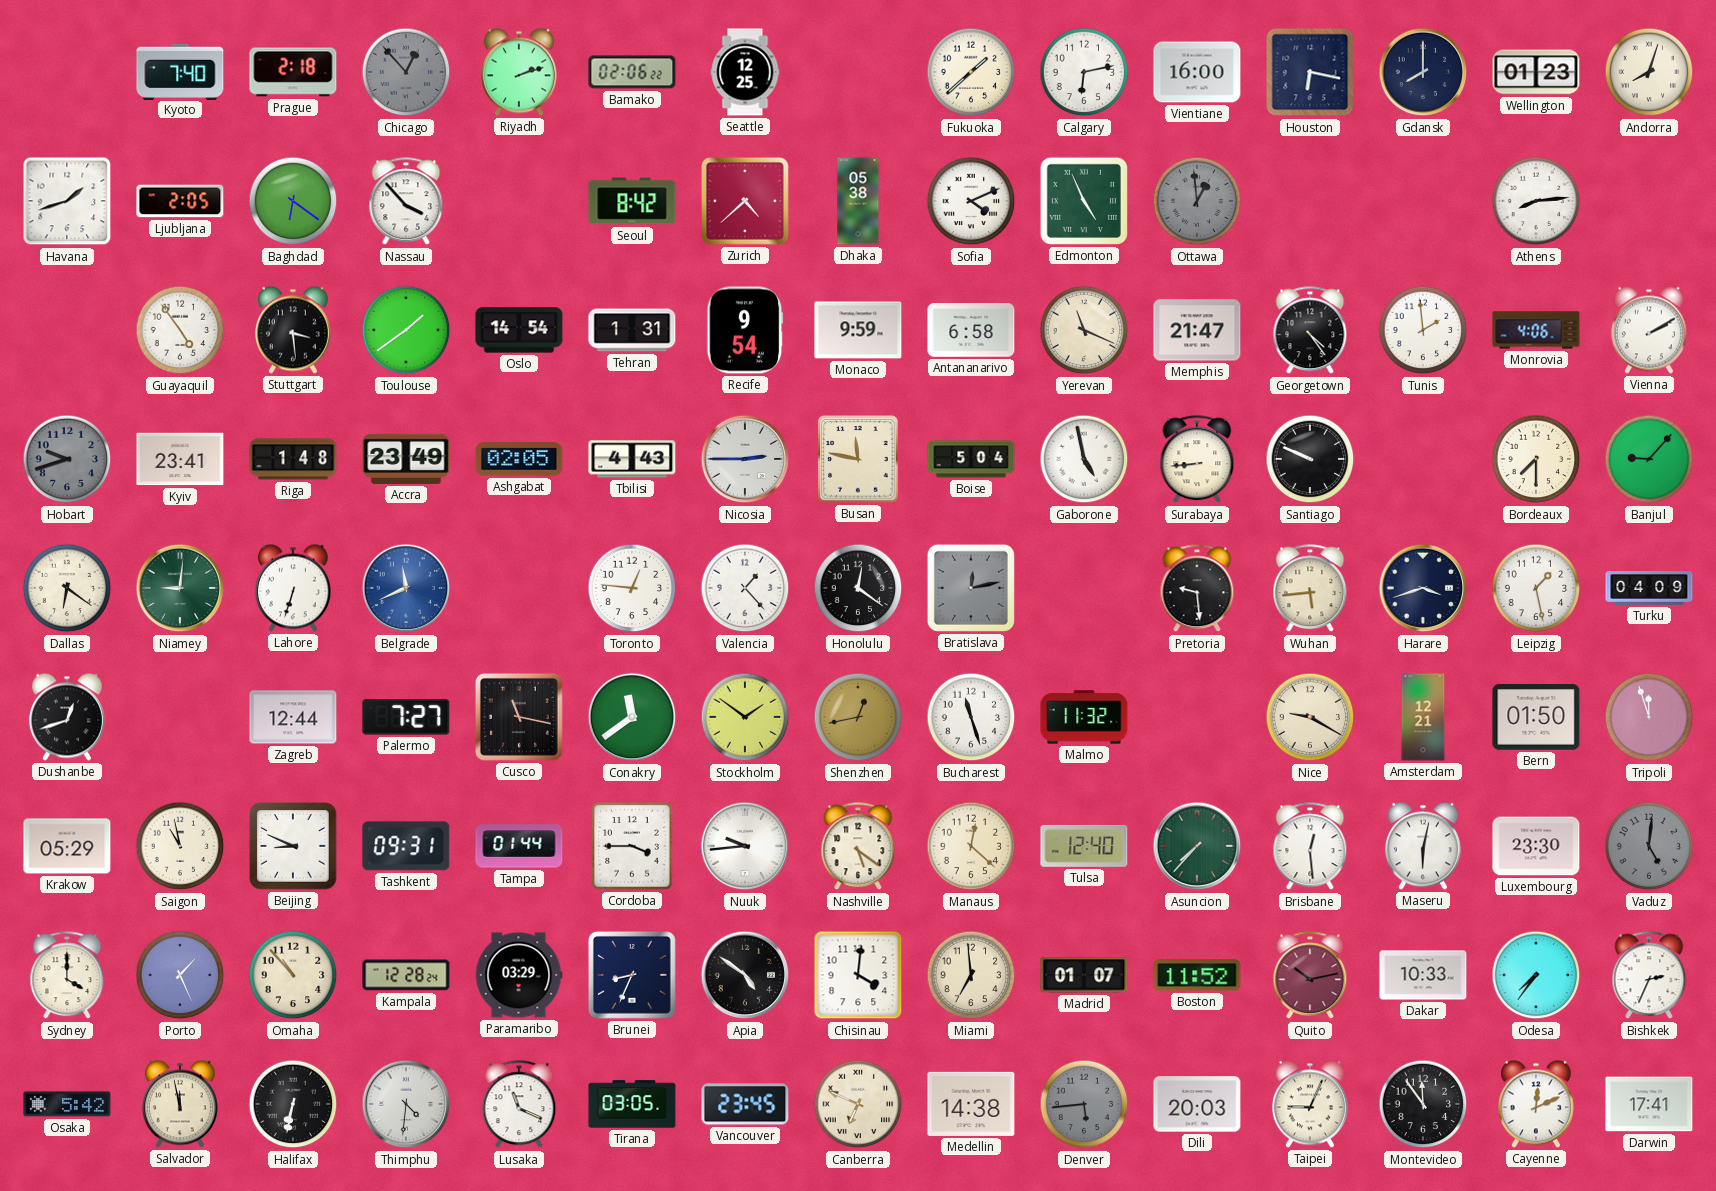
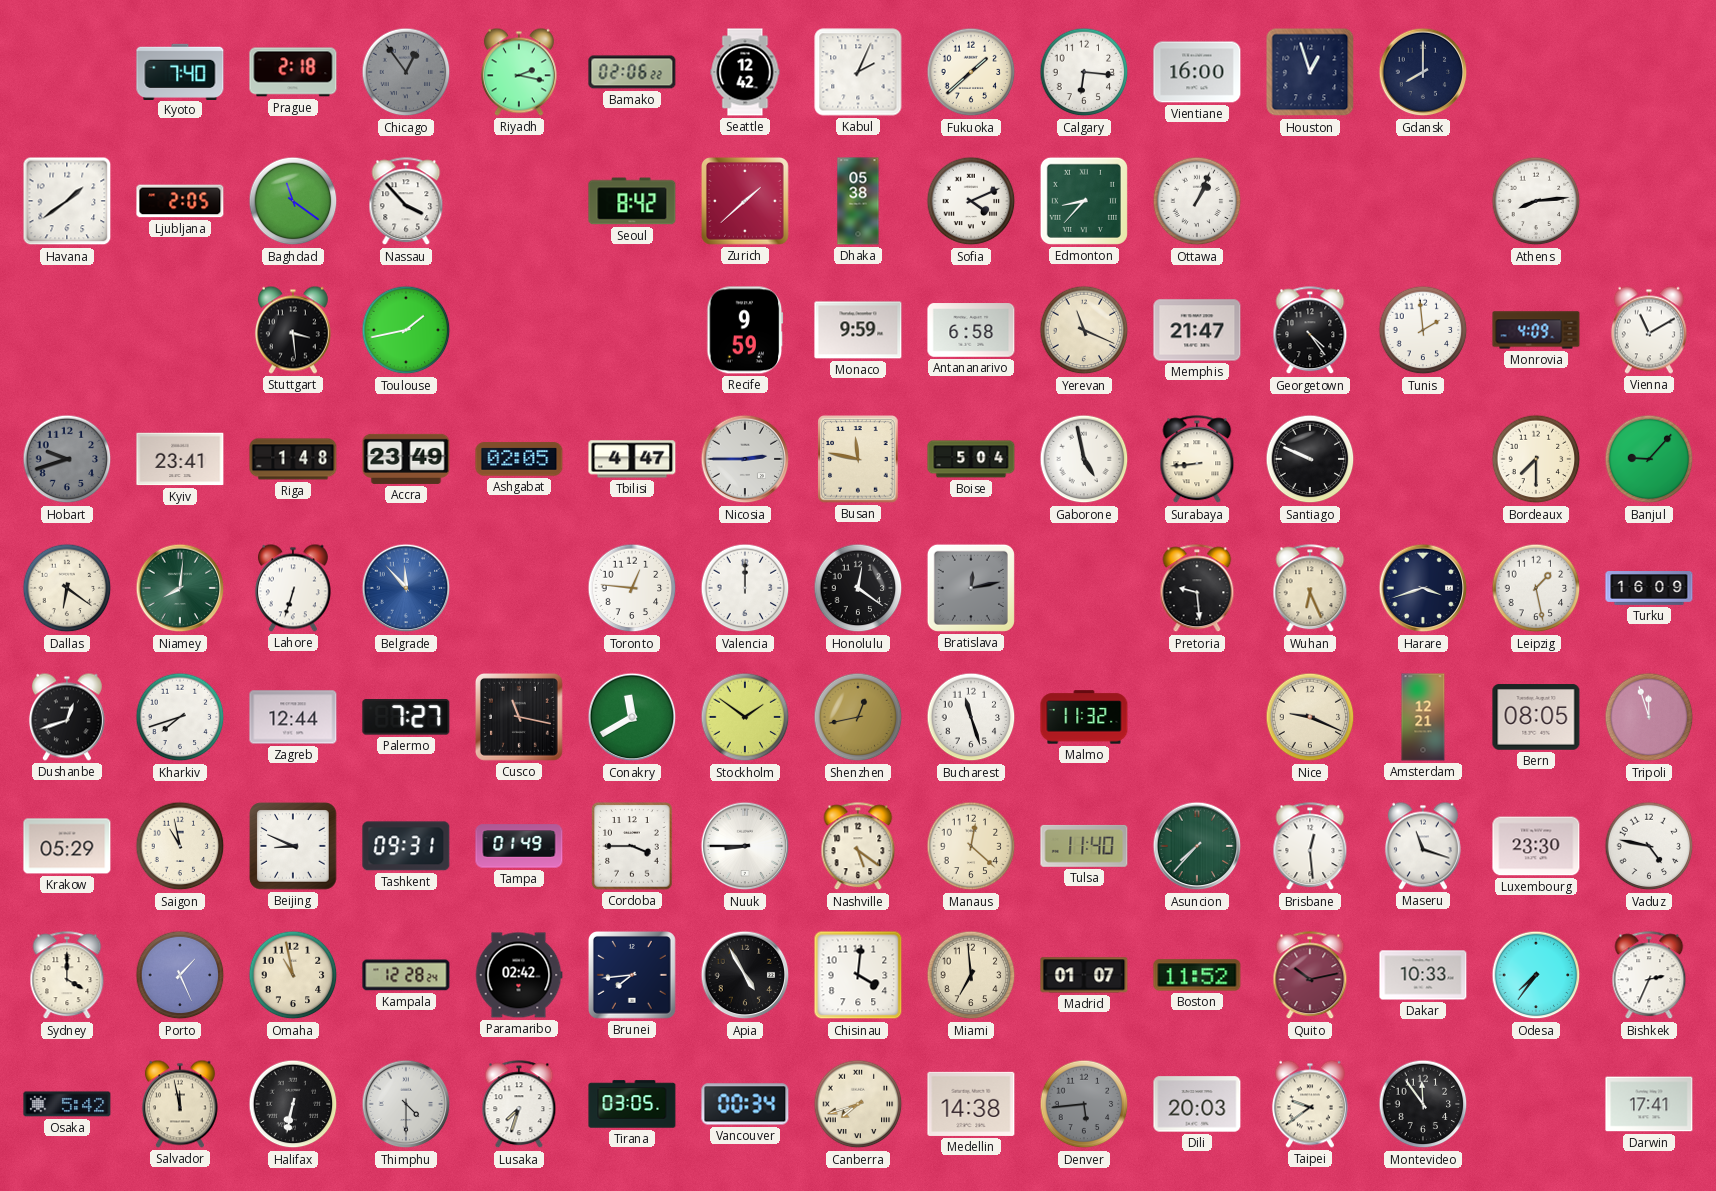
Chicago: 12:53 -> 12:54 (406, 72)
Riyadh: 2:12 -> 2:17 (519, 72)
Seattle: 12:25 -> 12:42 (745, 72)
Kabul: none -> 2:04 (858, 72)
Calgary: 6:13 -> 6:16 (1084, 72)
Houston: 6:17 -> 12:57 (1310, 72)
Wellington: 01:23 -> none (1536, 72)
Andorra: 8:03 -> none (1649, 72)
Havana: 1:42 -> 1:39 (67, 201)
Baghdad: 6:21 -> 11:21 (293, 201)
Zurich: 4:38 -> 1:38 (745, 201)
Edmonton: 4:56 -> 8:37 (1084, 201)
Ottawa: 12:59 -> 1:04 (1197, 201)
Ottawa dial: grey -> white (1197, 201)
Guayaquil: 4:54 -> none (180, 330)
Toulouse: 1:39 -> 1:43 (406, 330)
Oslo: 14:54 -> none (519, 330)
Tehran: 1:31 -> none (632, 330)
Recife: 9:54 -> 9:59 (745, 330)
Monrovia: 4:06 -> 4:09 (1536, 330)
Vienna: 2:10 -> 11:10 (1649, 330)
Tbilisi: 4:43 -> 4:47 (632, 459)
Niamey: 9:01 -> 8:01 (180, 588)
Belgrade: 11:41 -> 11:53 (406, 588)
Valencia: 1:23 -> 12:00 (745, 588)
Wuhan: 5:44 -> 6:26 (1310, 589)
Turku: 04:09 -> 16:09 (1649, 588)
Kharkiv: none -> 7:42 (180, 717)
Conakry: 11:39 -> 11:40 (632, 717)
Nice: 9:20 -> 9:19 (1310, 717)
Bern: 01:50 -> 08:05 (1536, 717)
Tampa: 01:44 -> 01:49 (519, 846)
Nuuk: 9:44 -> 8:45 (745, 846)
Tulsa: 12:40 -> 11:40 (1084, 846)
Maseru: 6:02 -> 11:18 (1423, 846)
Vaduz: 5:01 -> 4:47 (1649, 846)
Vaduz dial: grey -> white (1649, 846)
Omaha: 10:53 -> 10:58 (293, 975)
Paramaribo: 03:29 -> 02:42 (519, 975)
Brunei: 8:34 -> 7:44 (632, 975)
Apia: 4:51 -> 4:55 (745, 975)
Thimphu: 4:31 -> 4:30 (406, 1104)
Lusaka: 11:19 -> 7:33 (519, 1105)
Vancouver: 23:45 -> 00:34 (745, 1104)
Canberra: 6:49 -> 7:42 (858, 1104)
Taipei: 9:04 -> 9:39 (1310, 1104)
Cayenne: 12:11 -> none (1536, 1104)
